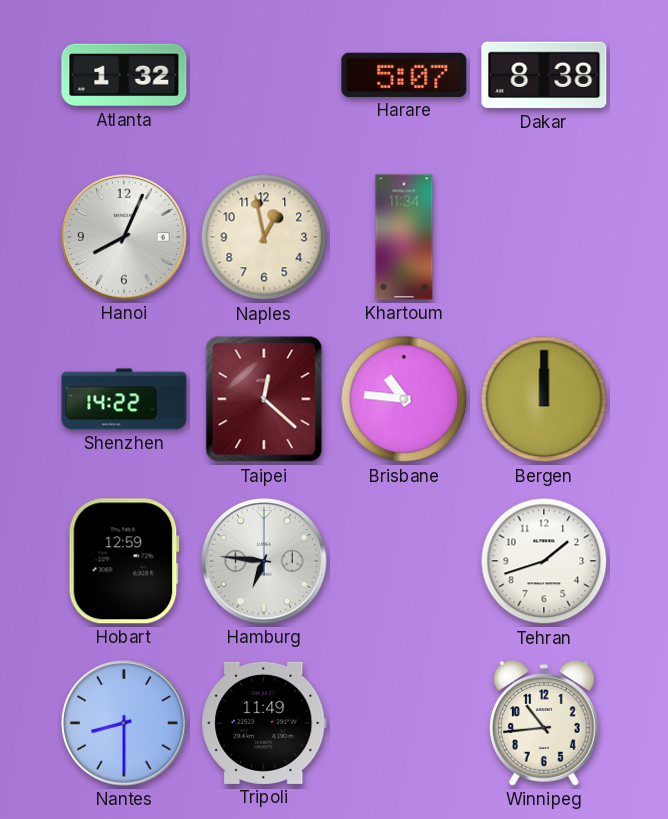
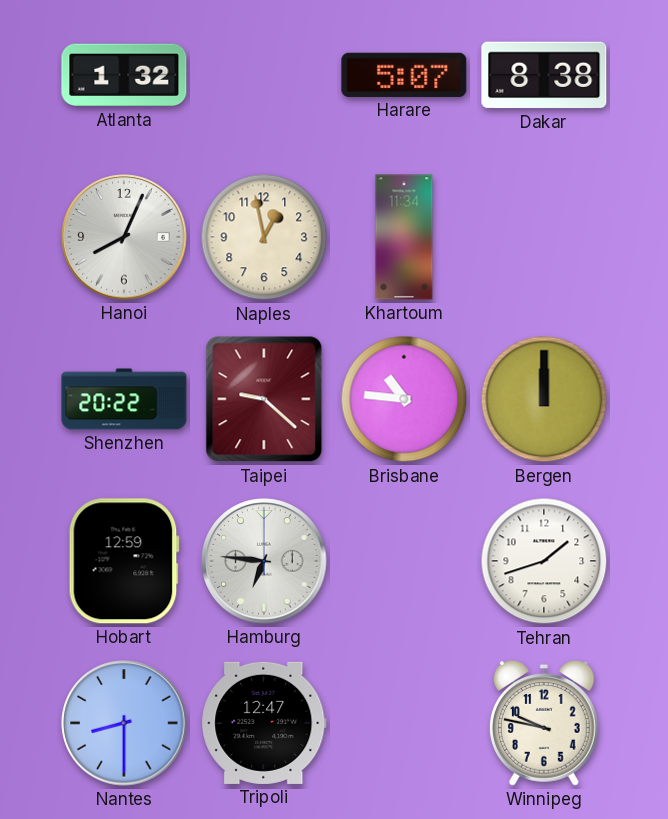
Shenzhen: 14:22 -> 20:22 (124, 399)
Taipei: 12:22 -> 9:22 (264, 399)
Tripoli: 11:49 -> 12:47 (264, 723)
Winnipeg: 10:44 -> 9:47 (544, 723)
